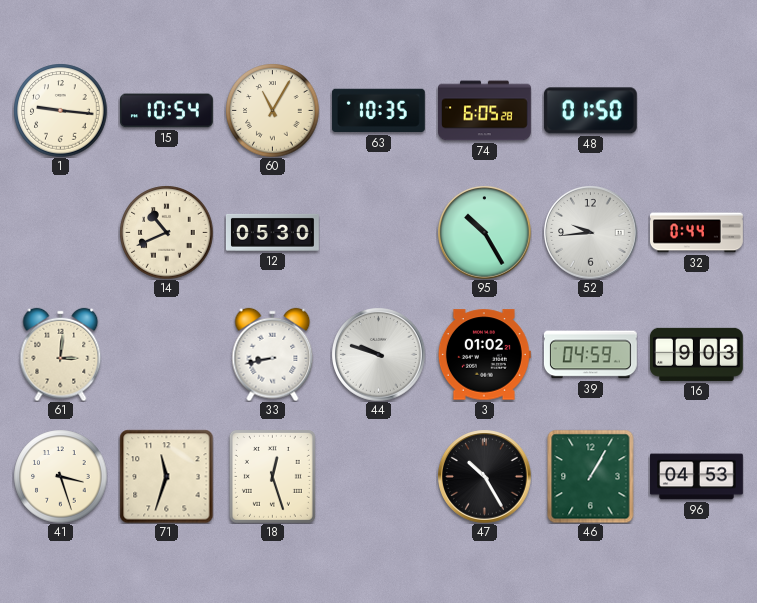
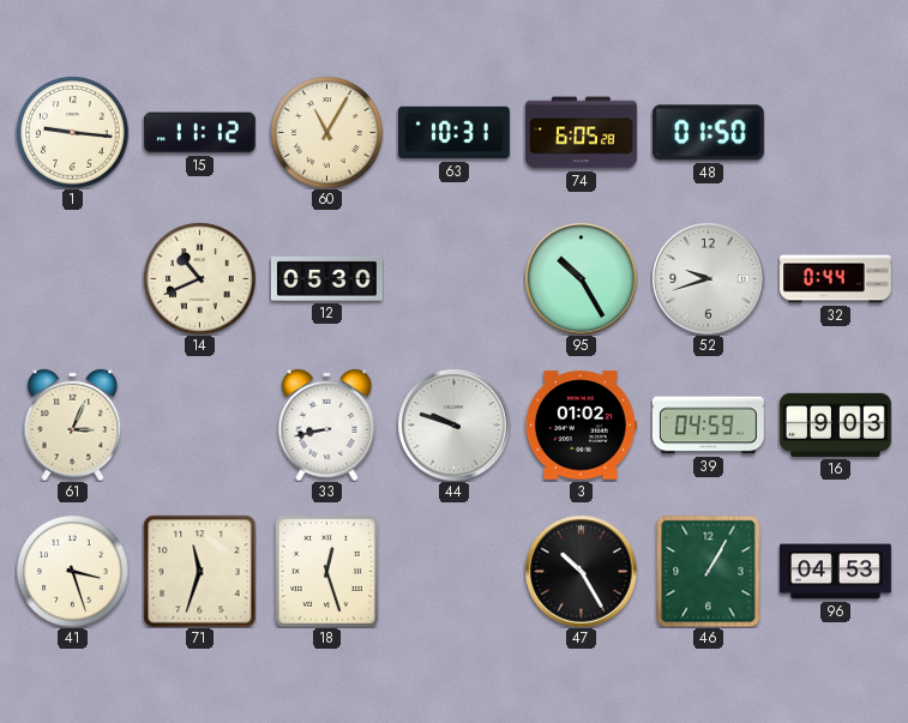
15: 10:54 -> 11:12 (199, 133)
63: 10:35 -> 10:31 (453, 133)
52: 9:44 -> 9:42 (708, 278)
61: 3:01 -> 3:04 (73, 424)
